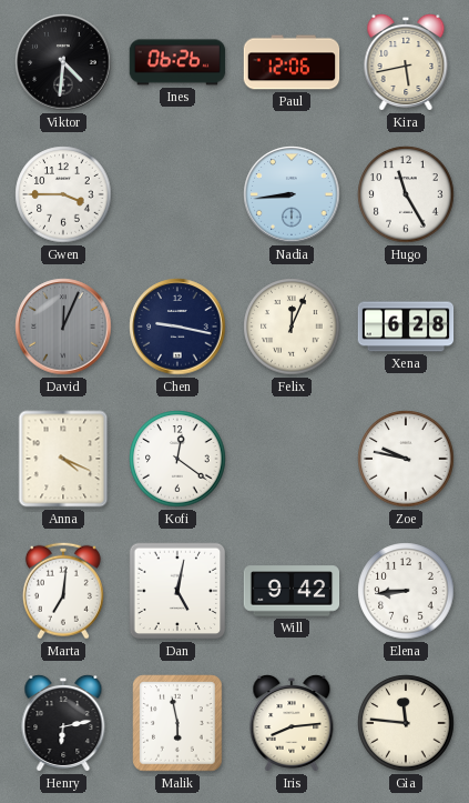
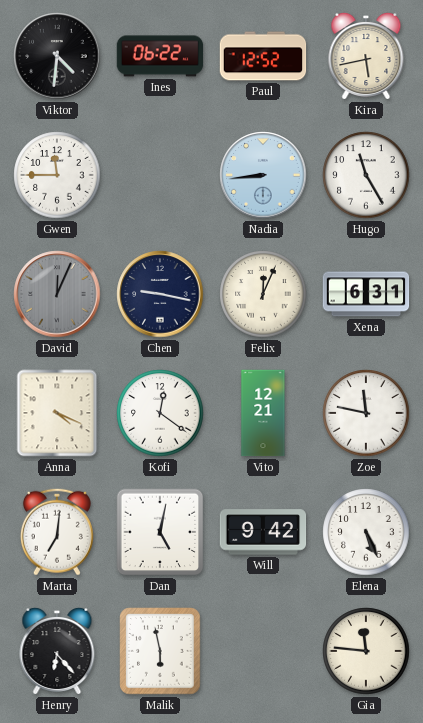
Ines: 06:26 -> 06:22 (160, 56)
Paul: 12:06 -> 12:52 (263, 56)
Gwen: 3:45 -> 11:45 (57, 175)
Xena: 6:28 -> 6:31 (366, 294)
Vito: none -> 12:21 (263, 413)
Zoe: 9:47 -> 11:47 (366, 413)
Elena: 8:44 -> 5:26 (366, 532)
Henry: 6:13 -> 6:23 (57, 651)
Iris: 8:14 -> none (292, 723)
